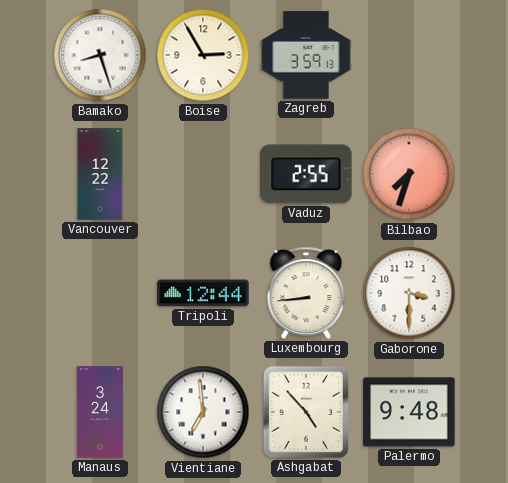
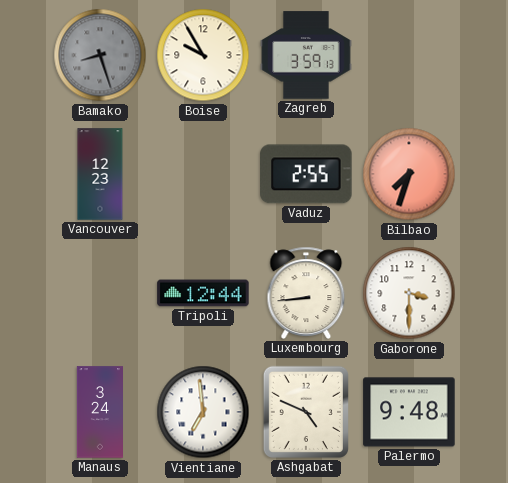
Bamako dial: white -> grey (100, 55)
Boise: 2:55 -> 9:55 (203, 55)
Vancouver: 12:22 -> 12:23 (100, 174)
Ashgabat: 4:53 -> 4:49 (306, 412)
